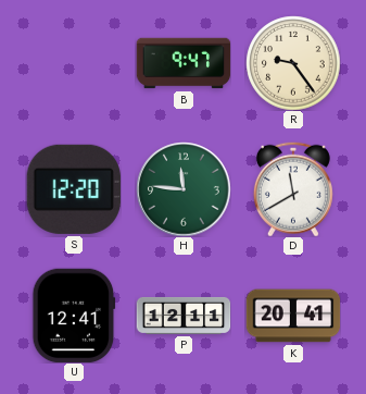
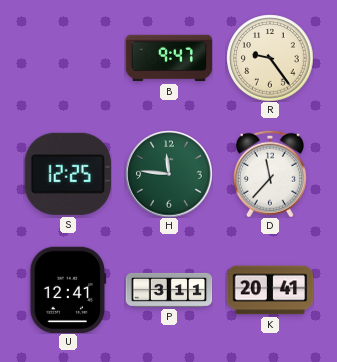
S: 12:20 -> 12:25 (67, 174)
D: 11:40 -> 11:37 (270, 174)
P: 12:11 -> 3:11 (169, 290)
